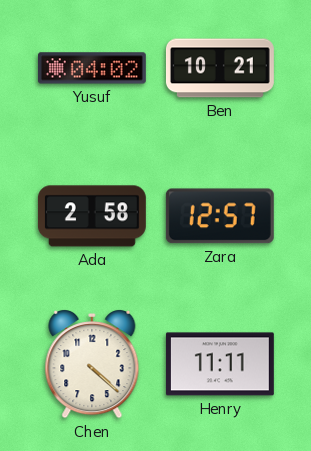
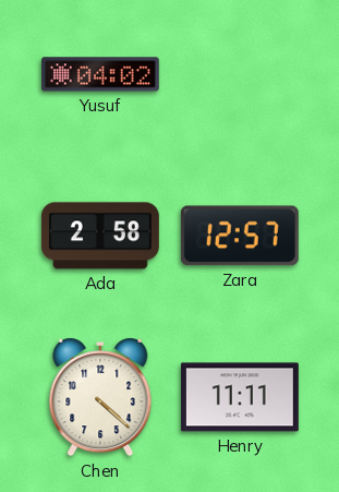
Ben: 10:21 -> none (220, 68)
